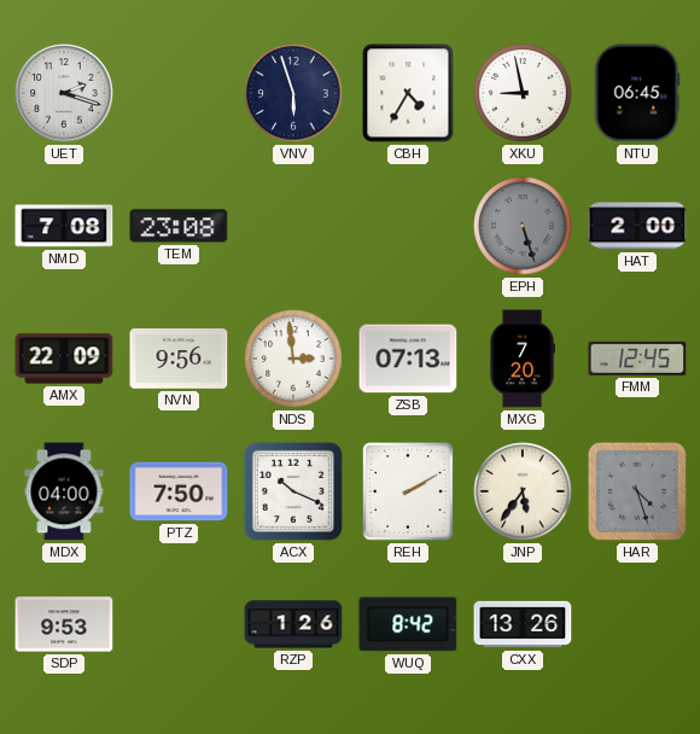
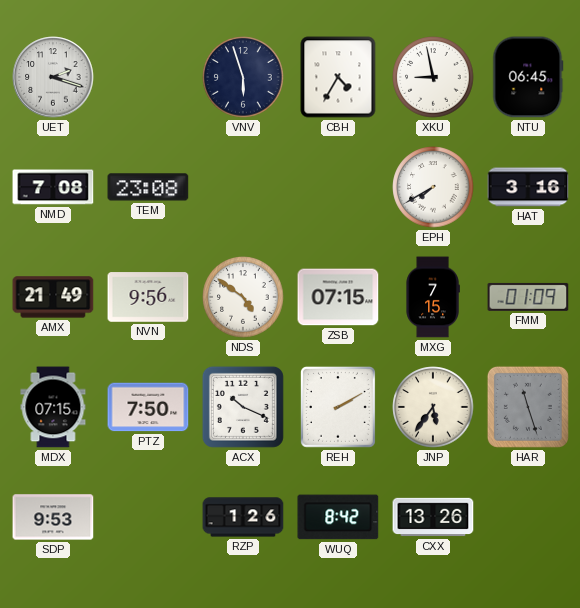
EPH: 5:27 -> 7:40 (433, 187)
EPH dial: grey -> white (433, 187)
HAT: 2:00 -> 3:16 (528, 187)
AMX: 22:09 -> 21:49 (53, 297)
NDS: 2:59 -> 4:51 (243, 297)
ZSB: 07:13 -> 07:15 (338, 297)
MXG: 7:20 -> 7:15 (433, 297)
FMM: 12:45 -> 01:09 (528, 297)
MDX: 04:00 -> 07:15 (53, 407)
HAR: 4:27 -> 11:27 (528, 407)
